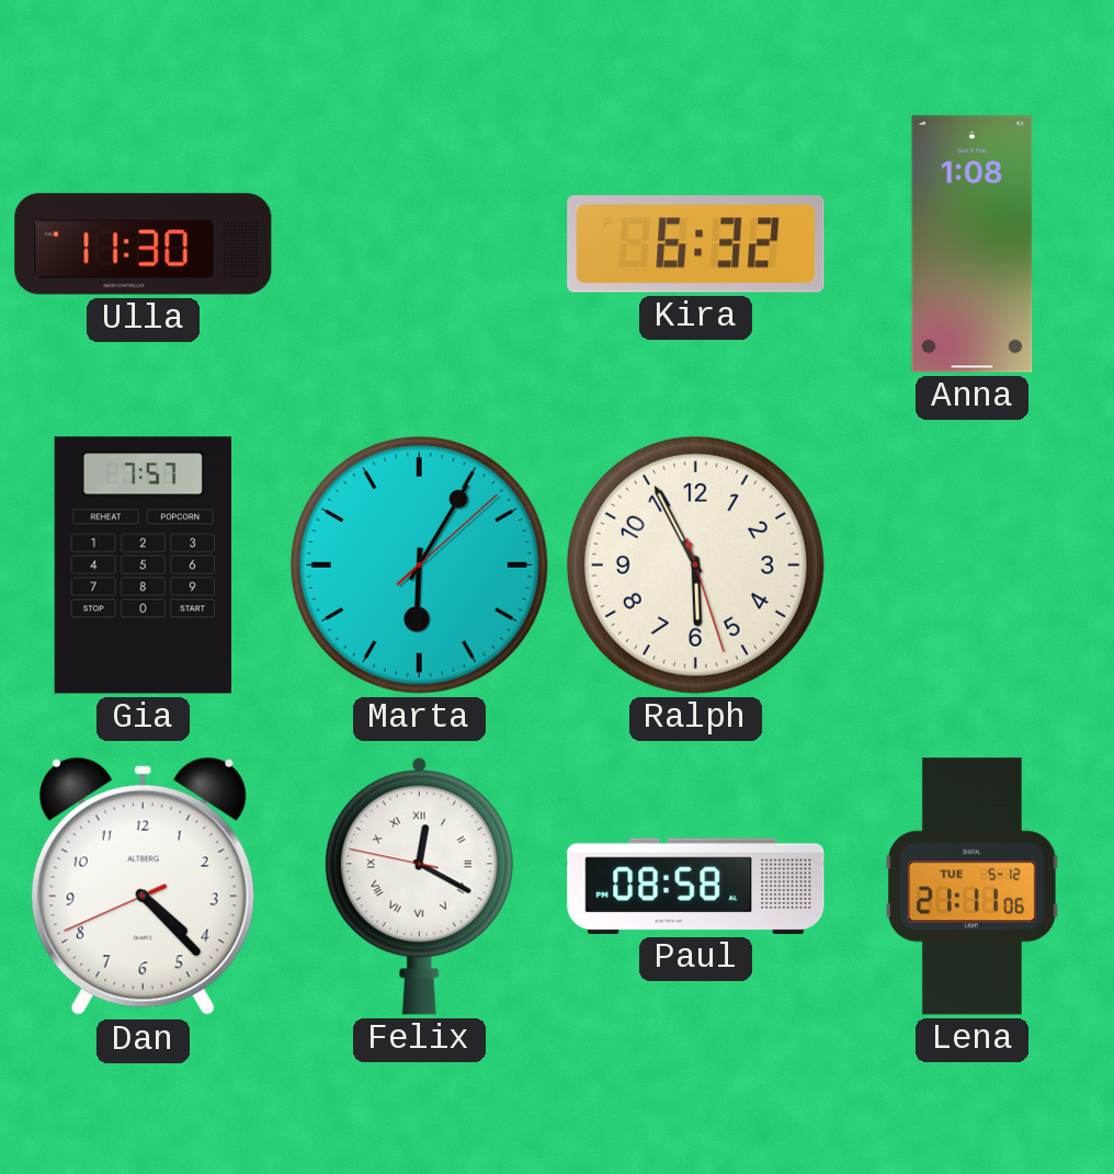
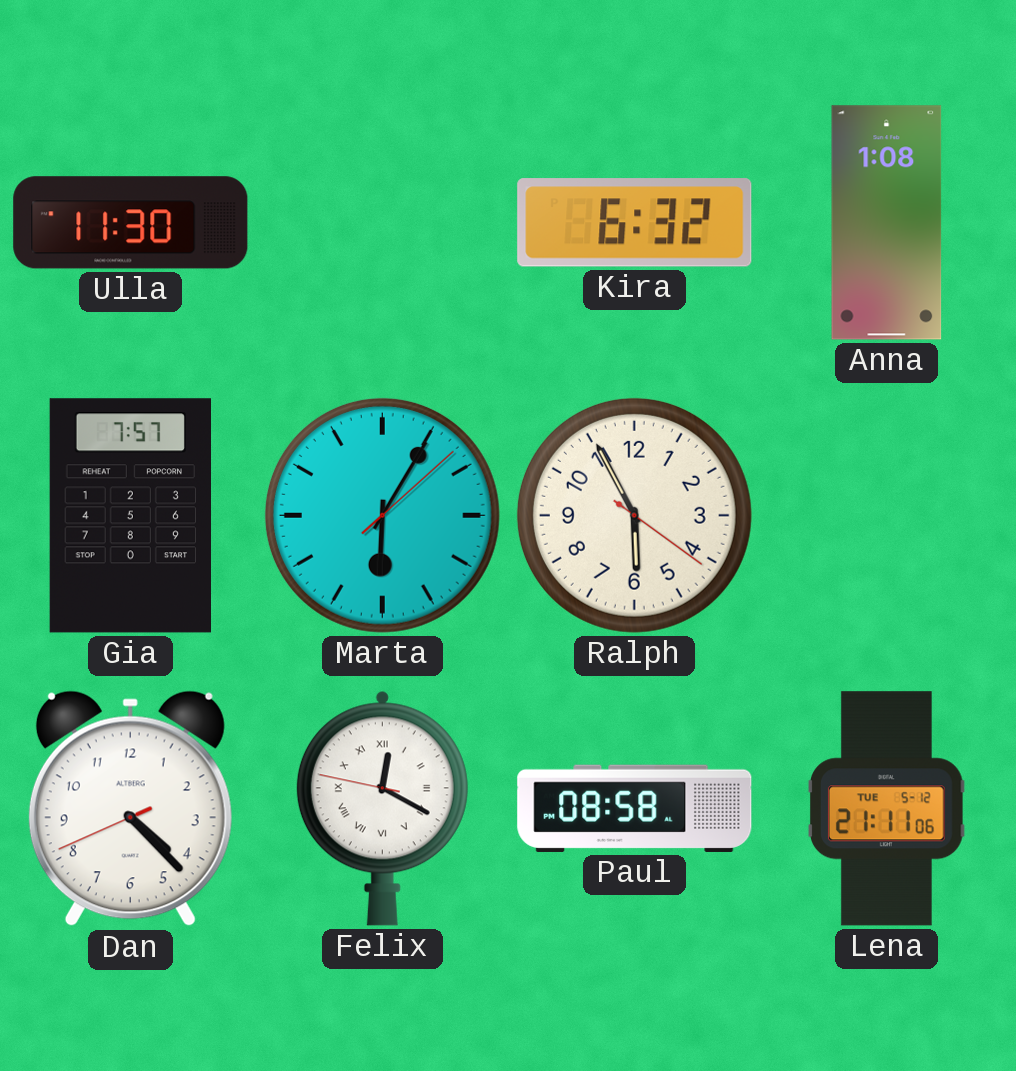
Ralph: 5:55:27 -> 5:55:21 (634, 515)
